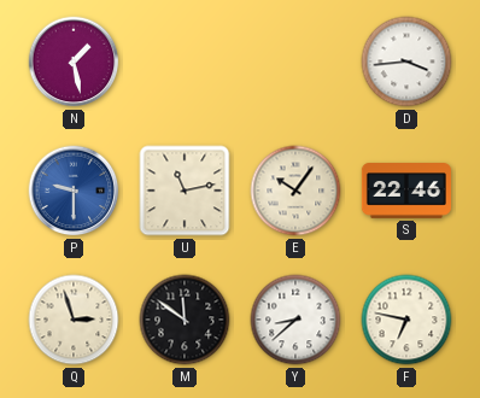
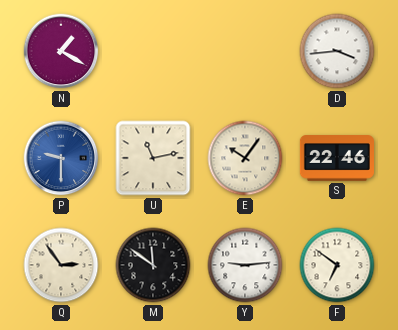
N: 1:28 -> 1:20 (61, 51)
Q: 2:57 -> 2:54 (61, 265)
Y: 8:38 -> 9:14 (245, 265)
F: 6:47 -> 6:51 (337, 265)
